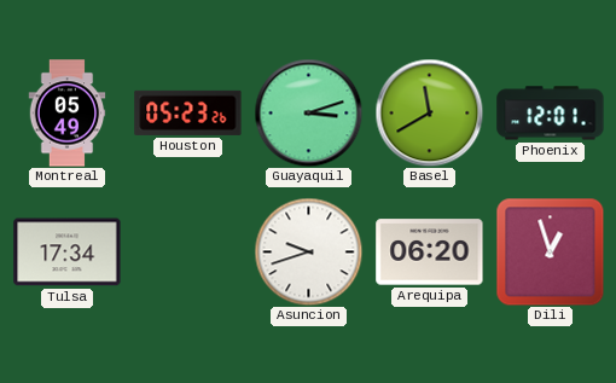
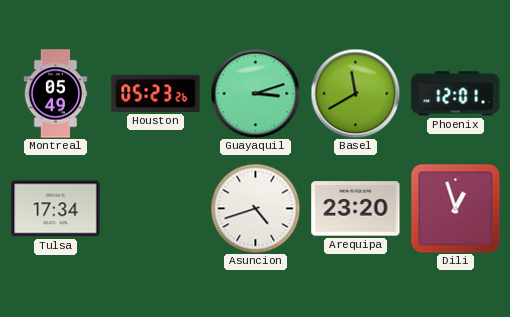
Asuncion: 9:42 -> 4:42 (255, 208)
Arequipa: 06:20 -> 23:20 (356, 209)
